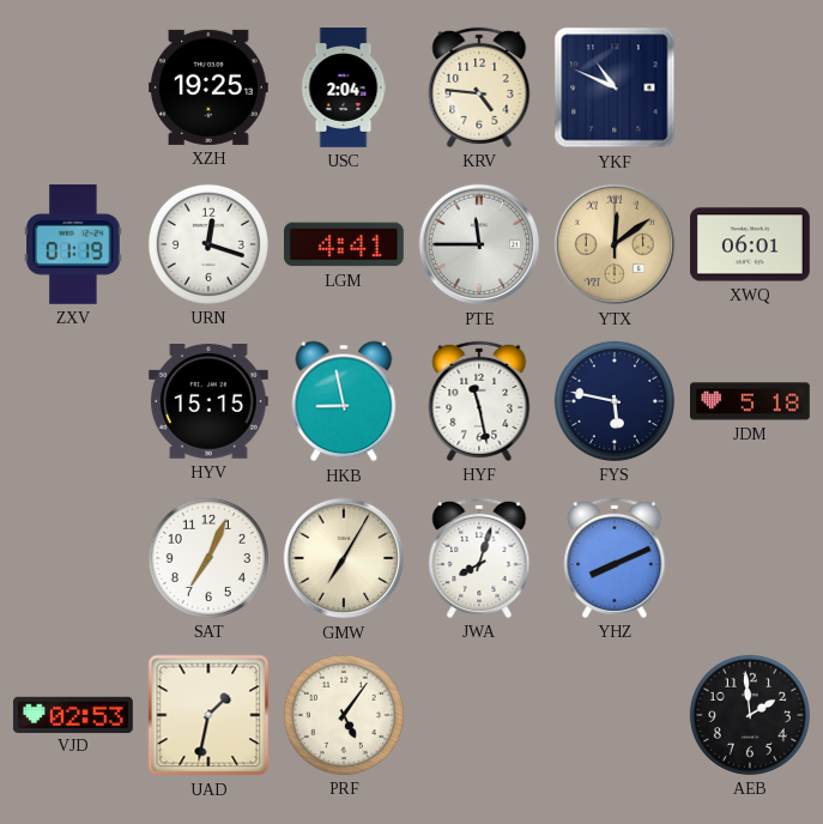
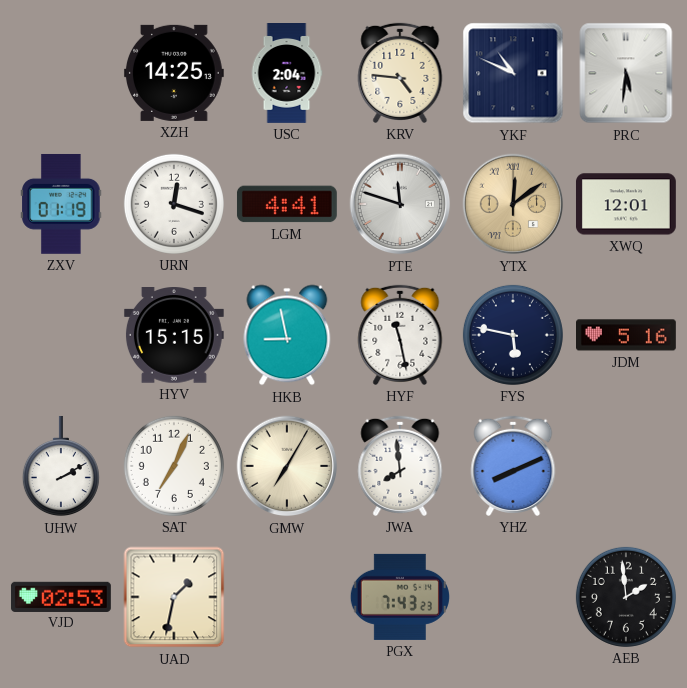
XZH: 19:25 -> 14:25 (174, 73)
PRC: none -> 5:31 (626, 73)
PTE: 11:45 -> 11:48 (400, 204)
XWQ: 06:01 -> 12:01 (626, 204)
JDM: 5:18 -> 5:16 (627, 335)
UHW: none -> 2:10 (61, 466)
JWA: 8:03 -> 7:59 (400, 466)
PRF: 5:06 -> none (344, 715)
PGX: none -> 7:43 (400, 597)
